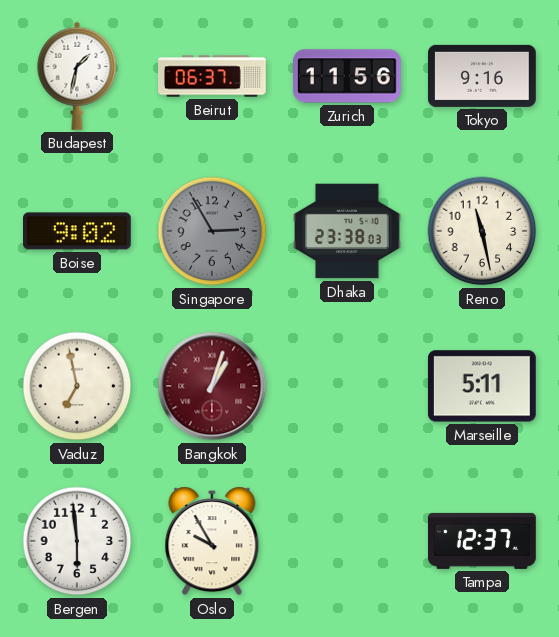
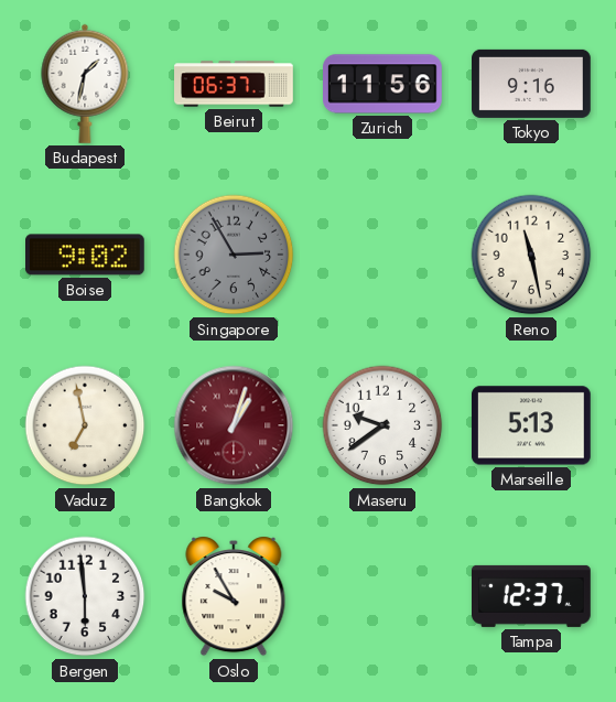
Dhaka: 23:38 -> none (348, 231)
Maseru: none -> 9:39 (382, 425)
Marseille: 5:11 -> 5:13 (531, 425)
